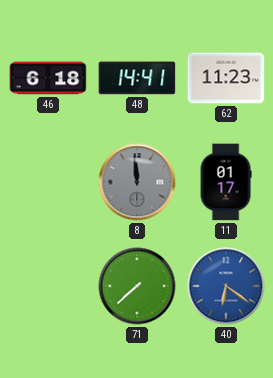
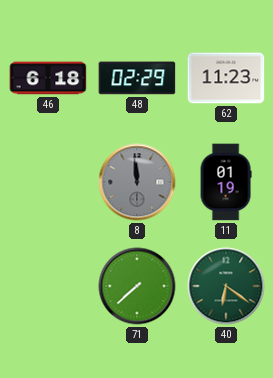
48: 14:41 -> 02:29 (137, 78)
11: 01:17 -> 01:19 (226, 182)
40 dial: blue -> green (226, 286)
